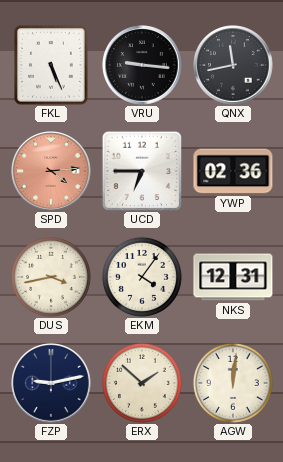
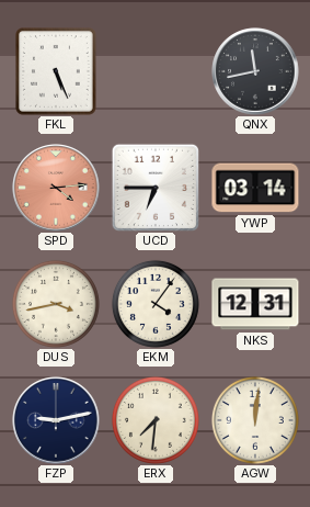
VRU: 9:16 -> none (142, 65)
YWP: 02:36 -> 03:14 (255, 188)
ERX: 1:52 -> 7:31 (156, 420)
